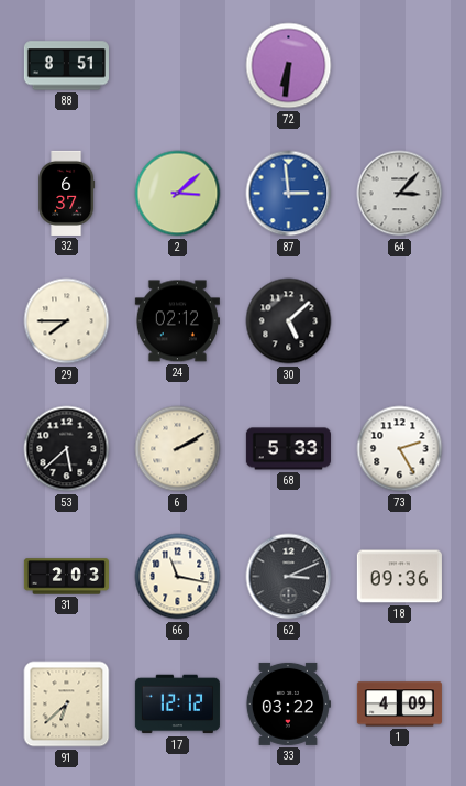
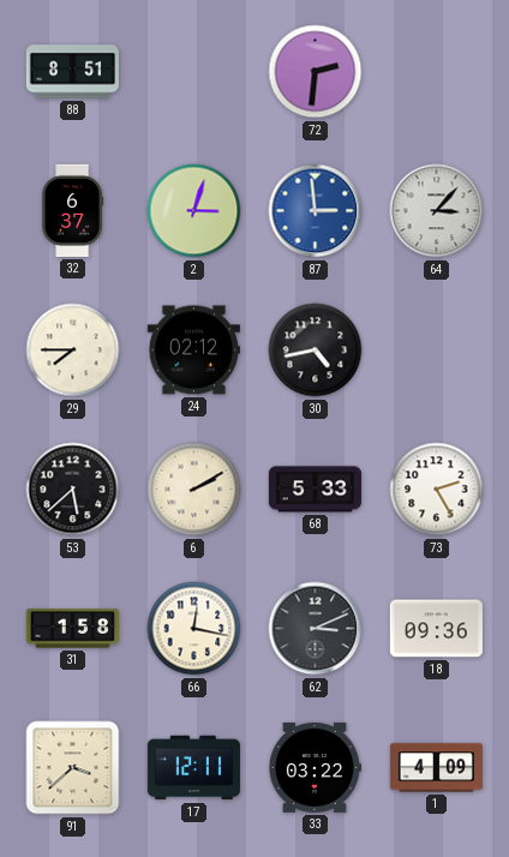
72: 6:31 -> 2:31 (316, 72)
2: 3:08 -> 3:03 (194, 211)
30: 5:08 -> 4:43 (316, 350)
31: 2:03 -> 1:58 (72, 629)
66: 11:17 -> 12:17 (194, 629)
91: 6:38 -> 3:38 (73, 768)
17: 12:12 -> 12:11 (193, 768)
